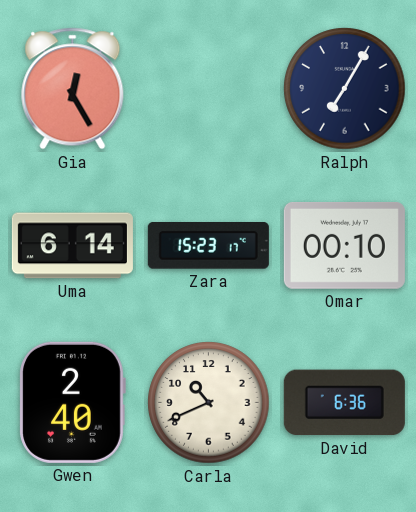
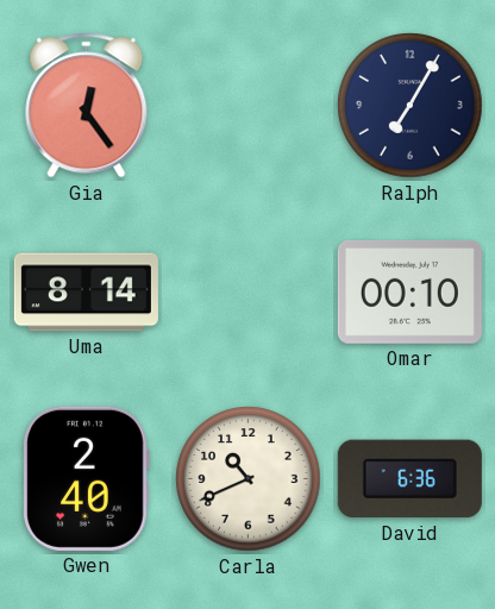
Gia: 12:25 -> 12:24 (87, 106)
Uma: 6:14 -> 8:14 (86, 293)
Zara: 15:23 -> none (208, 246)
